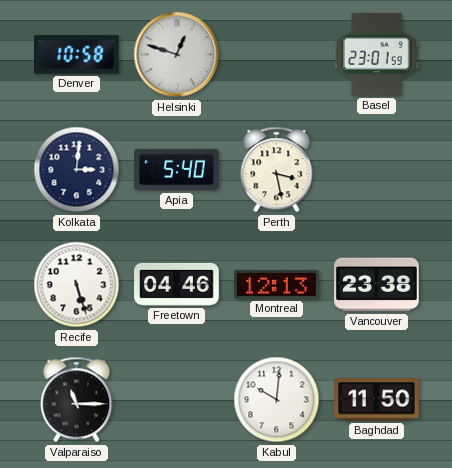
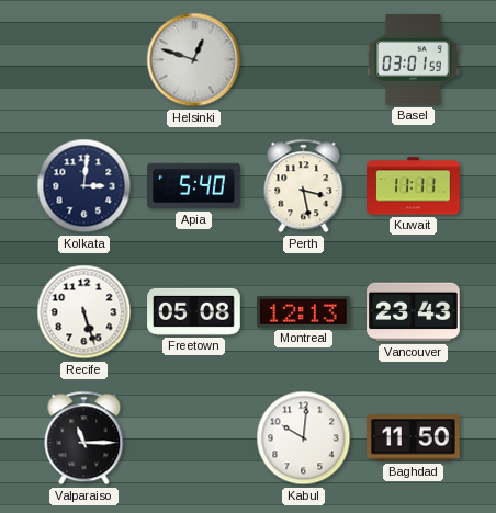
Denver: 10:58 -> none (77, 55)
Basel: 23:01 -> 03:01 (414, 60)
Kuwait: none -> 11:11 (414, 186)
Freetown: 04:46 -> 05:08 (194, 311)
Vancouver: 23:38 -> 23:43 (414, 312)
